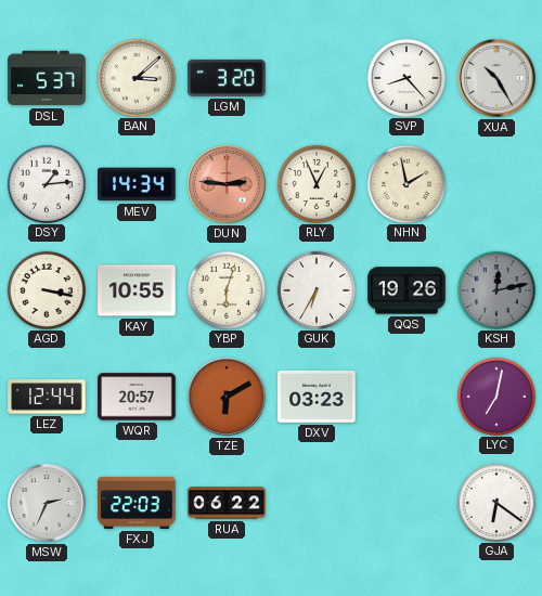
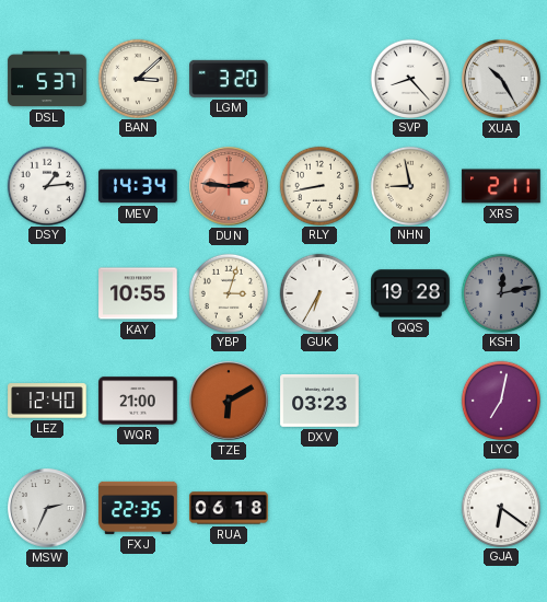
RLY: 12:56 -> 8:43 (318, 185)
NHN: 1:58 -> 8:58 (409, 185)
XRS: none -> 2:11 (501, 186)
AGD: 3:17 -> none (46, 289)
YBP: 6:03 -> 3:03 (228, 292)
QQS: 19:26 -> 19:28 (410, 293)
LEZ: 12:44 -> 12:40 (47, 401)
WQR: 20:57 -> 21:00 (138, 401)
FXJ: 22:03 -> 22:35 (138, 508)
RUA: 06:22 -> 06:18 (229, 508)
